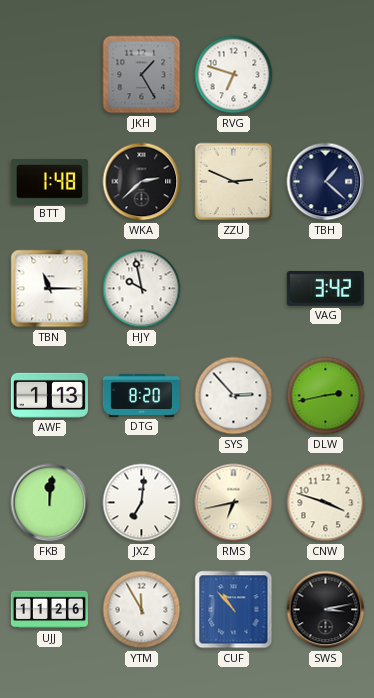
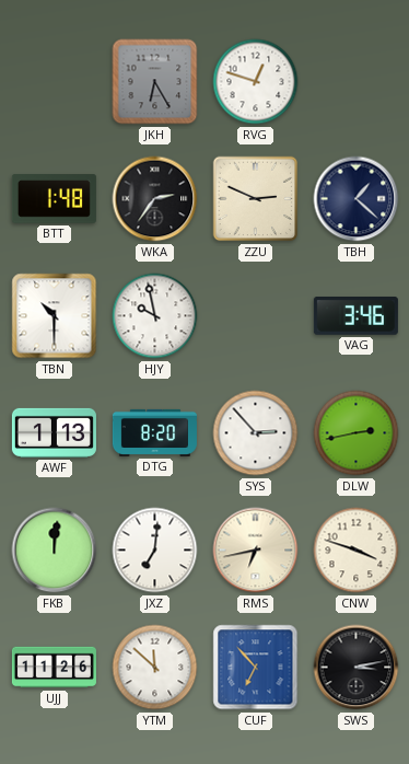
JKH: 1:25 -> 6:25 (155, 82)
RVG: 6:48 -> 12:48 (256, 82)
WKA: 2:38 -> 2:36 (155, 199)
TBN: 11:15 -> 10:30 (55, 316)
VAG: 3:42 -> 3:46 (355, 316)
YTM: 11:55 -> 11:52 (155, 668)
CUF: 10:53 -> 6:53 (256, 668)
